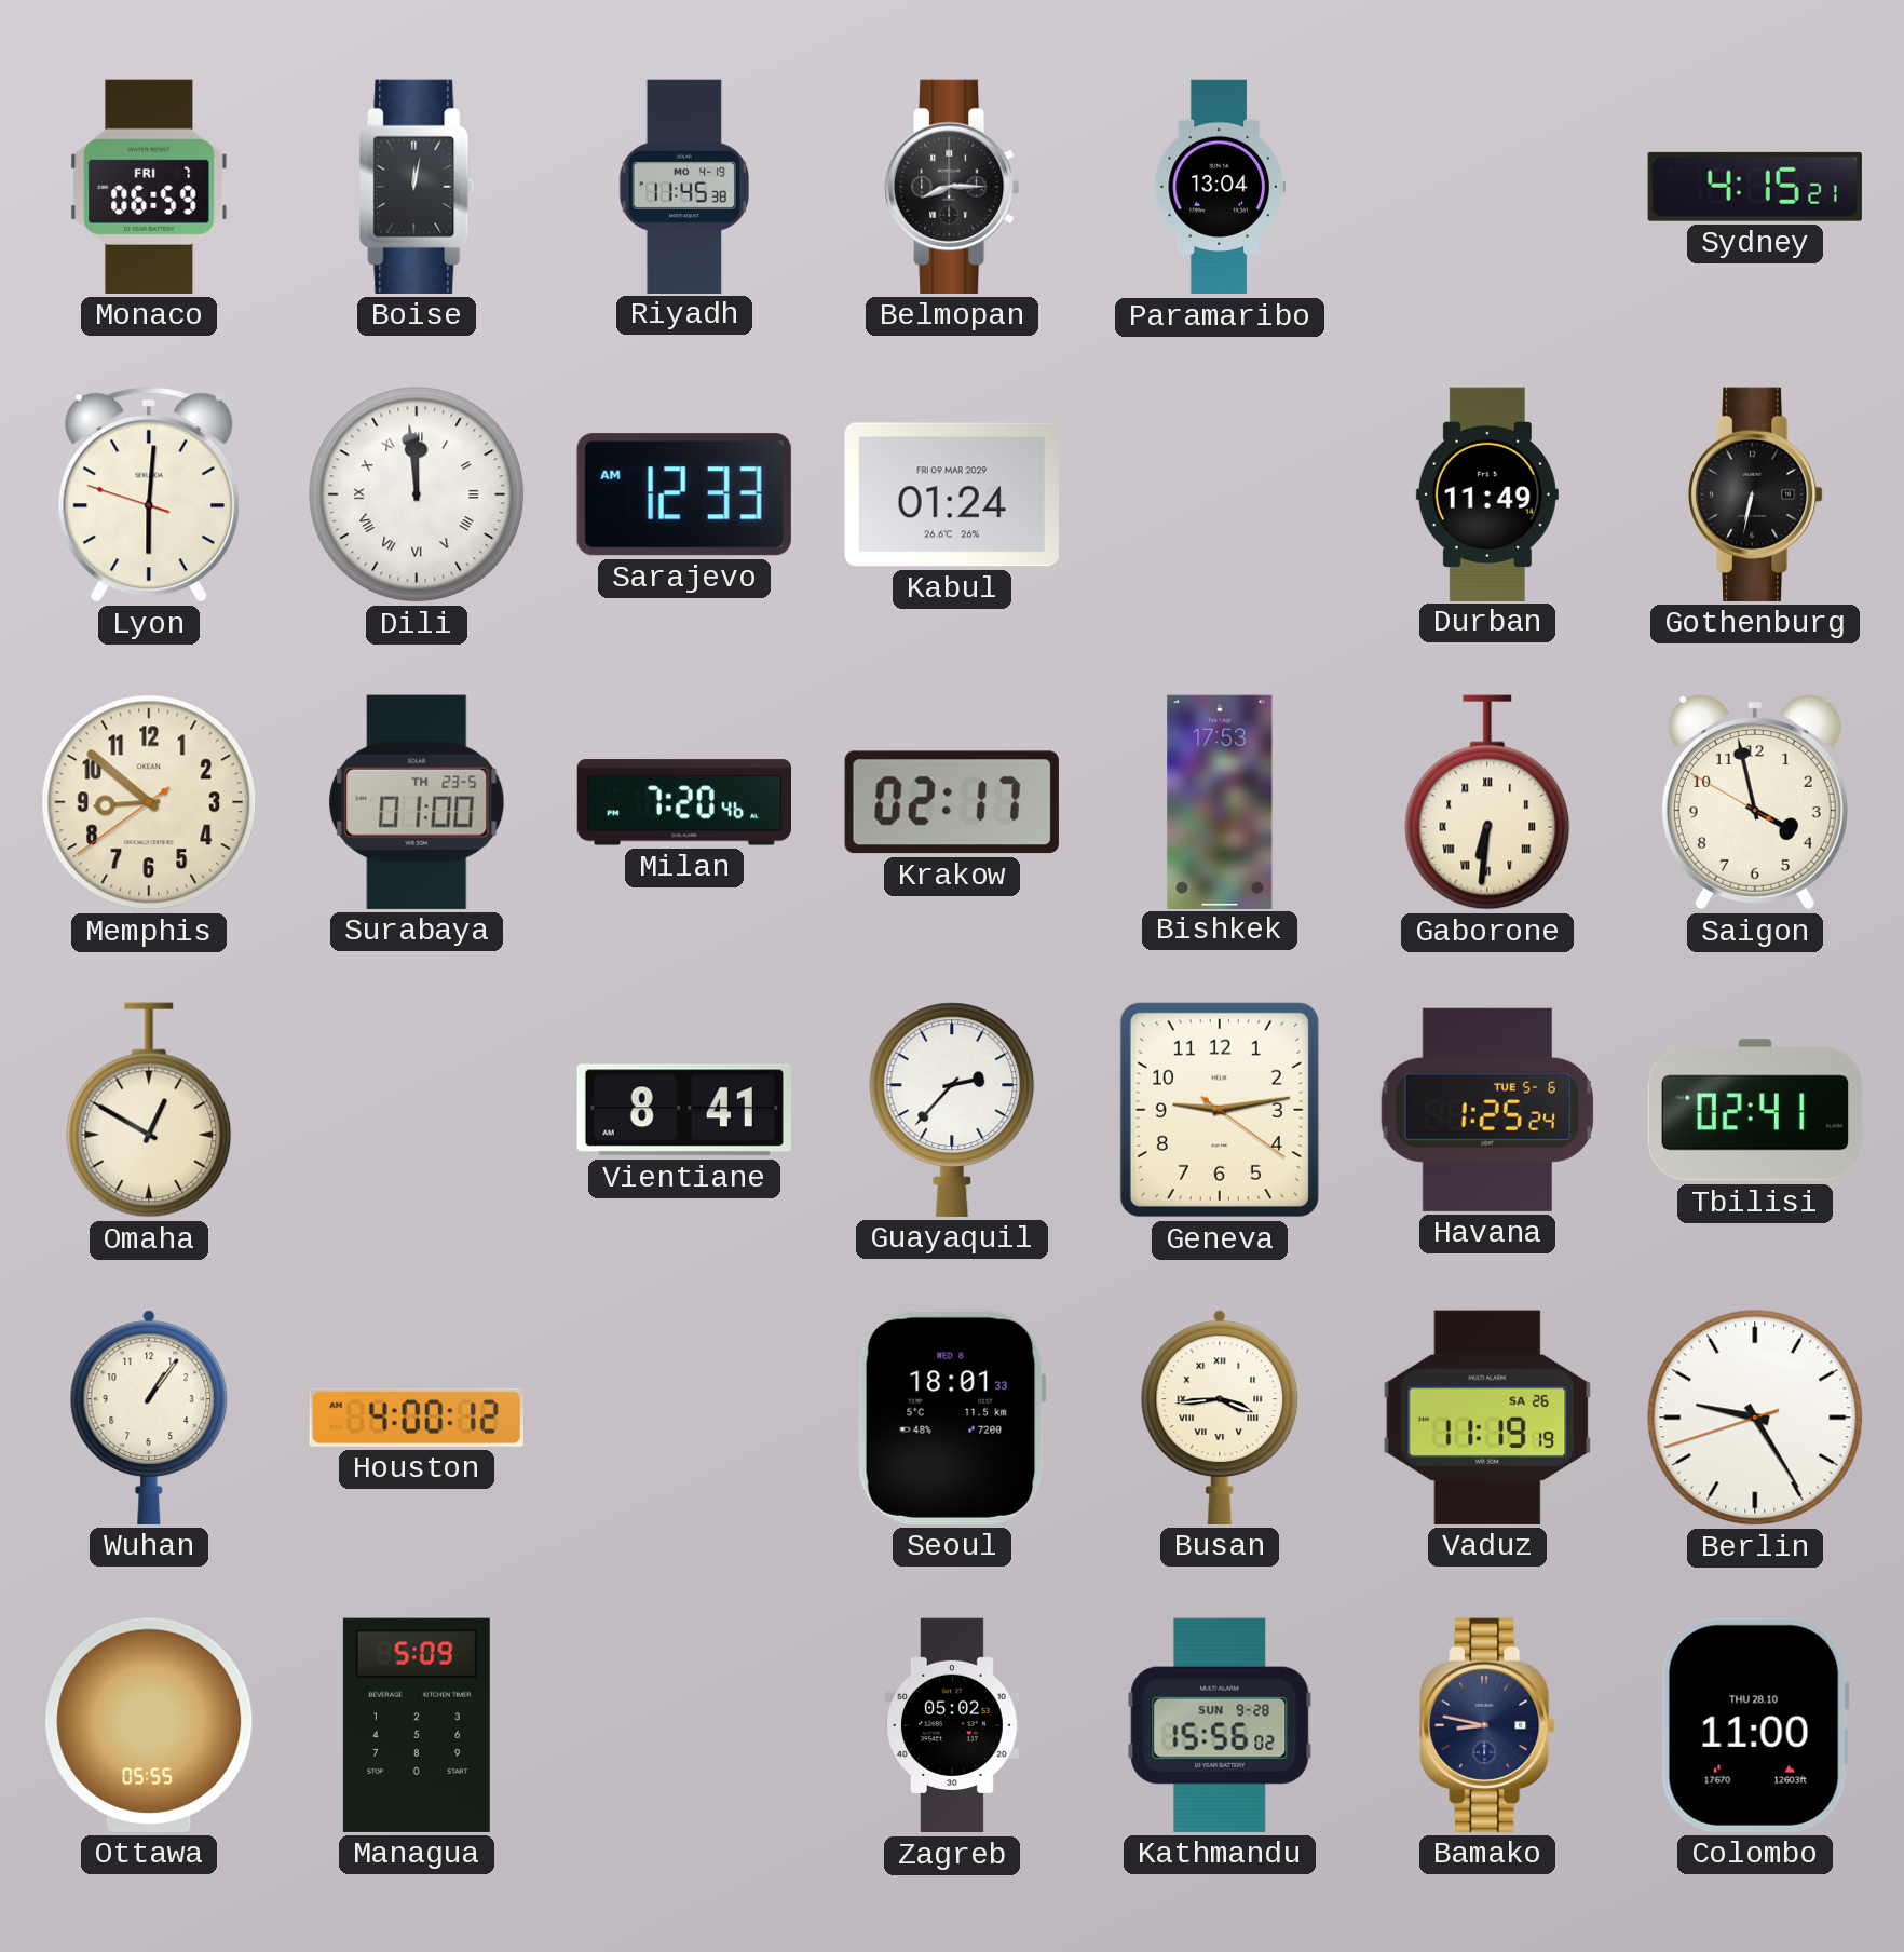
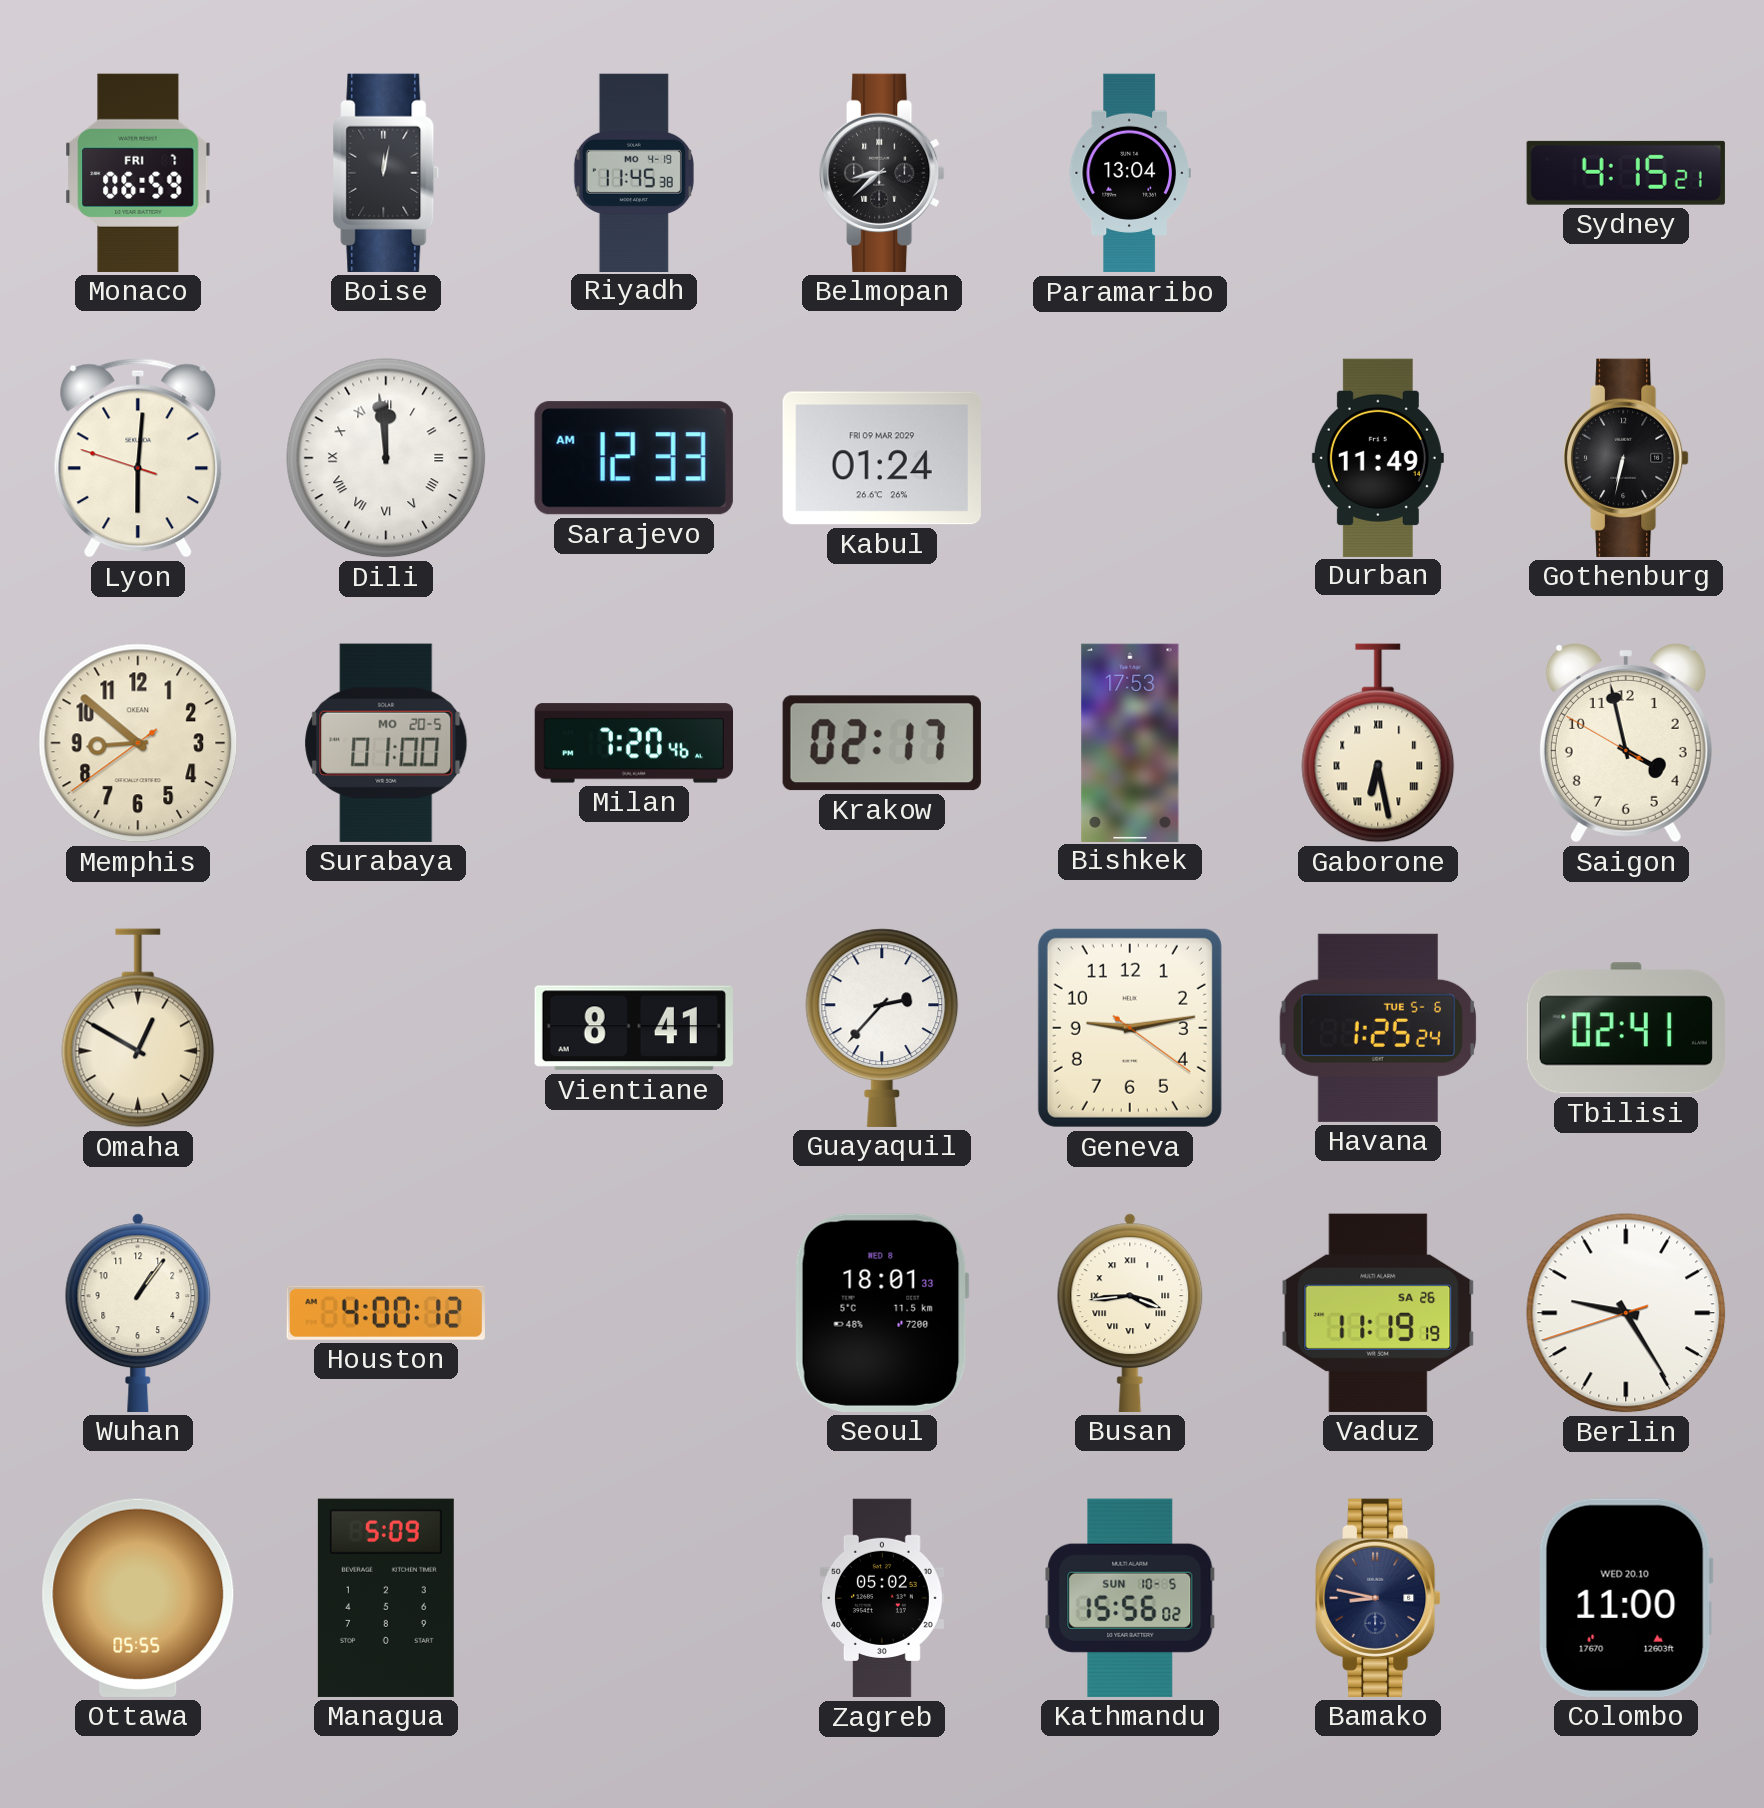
Belmopan: 8:15 -> 8:38 (883, 173)
Surabaya date: TH 23-5 -> MO 20-5 (386, 743)
Gaborone: 6:31 -> 6:28 (1378, 743)
Kathmandu date: SUN 9-28 -> SUN 10-5 (1130, 1598)
Colombo date: THU 28.10 -> WED 20.10 (1626, 1598)
